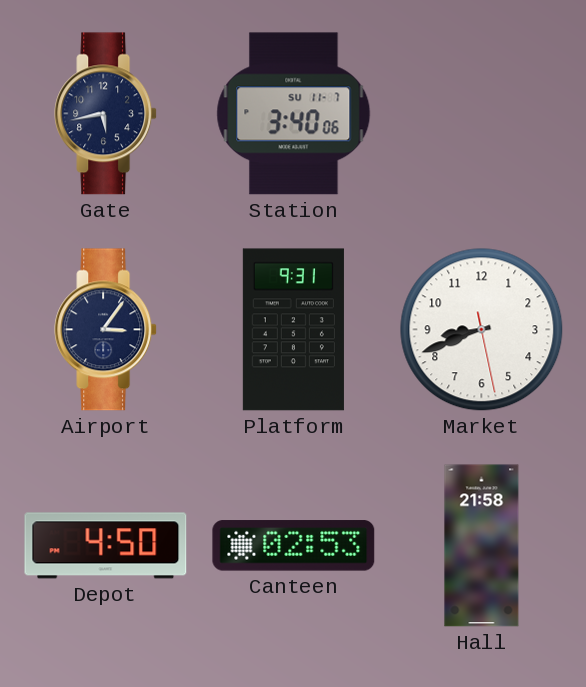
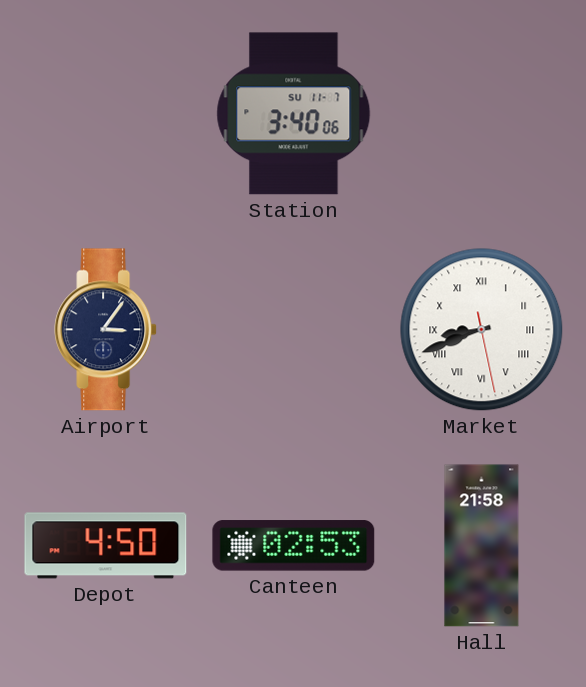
Gate: 5:43 -> none (106, 114)
Platform: 9:31 -> none (293, 330)
Market numerals: Arabic -> Roman (482, 330)
